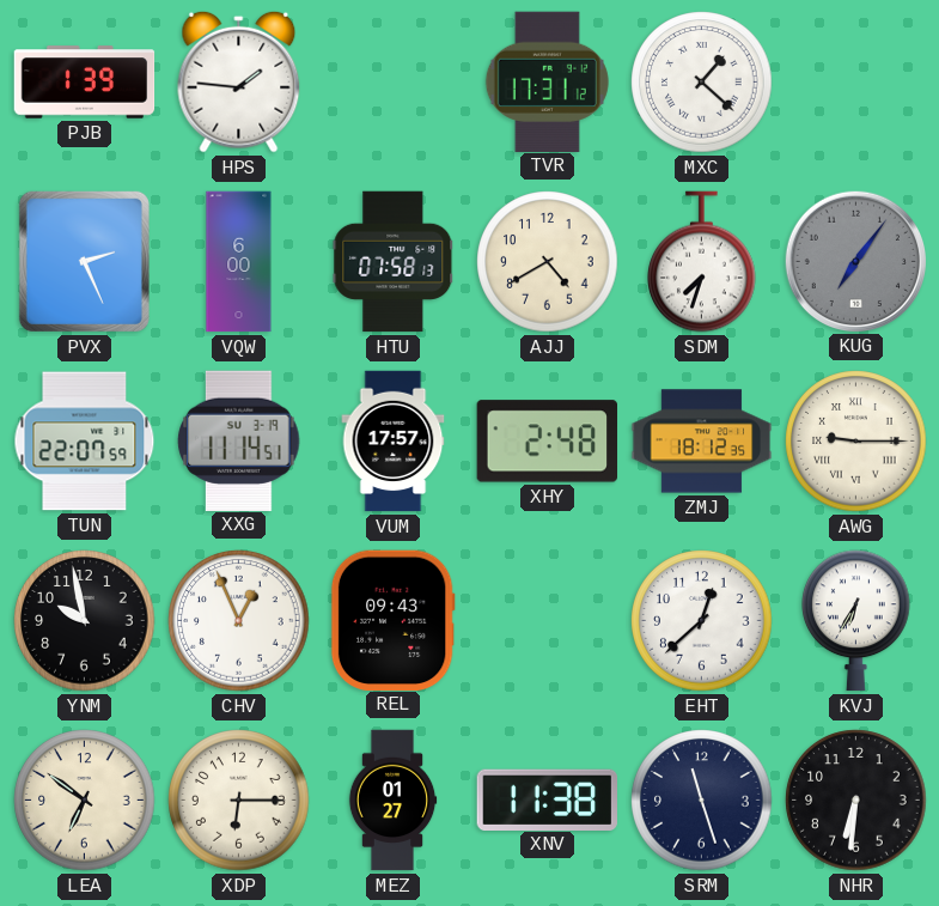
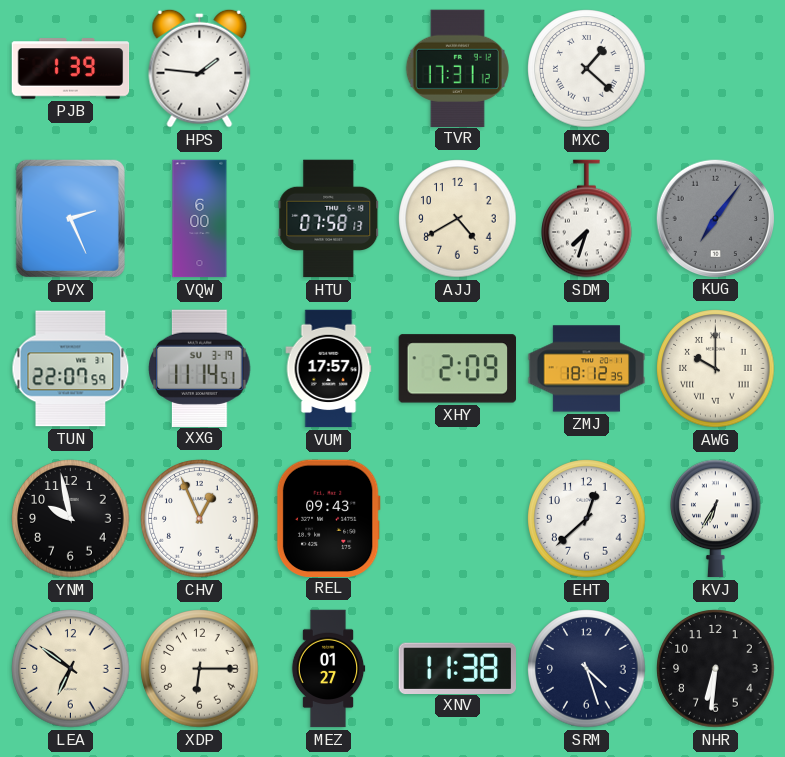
XHY: 2:48 -> 2:09 (457, 369)
AWG: 9:15 -> 10:00 (716, 369)
SRM: 11:27 -> 4:27 (587, 669)
